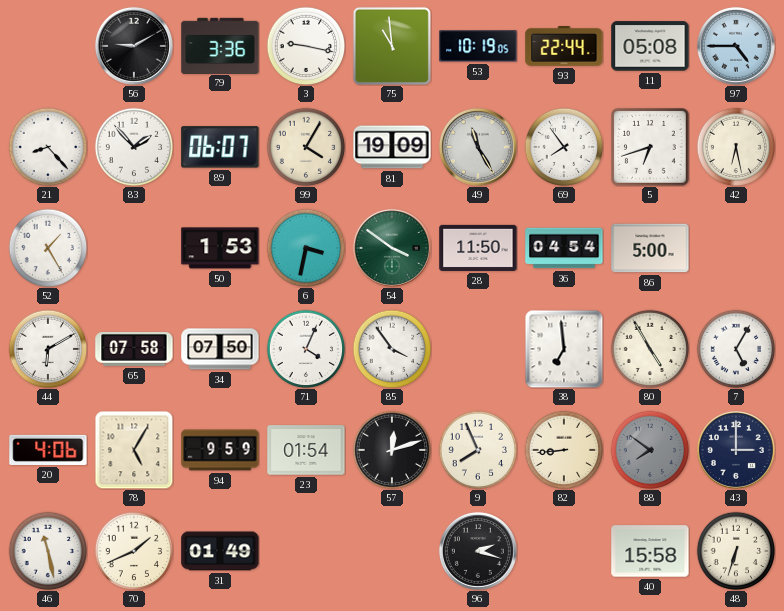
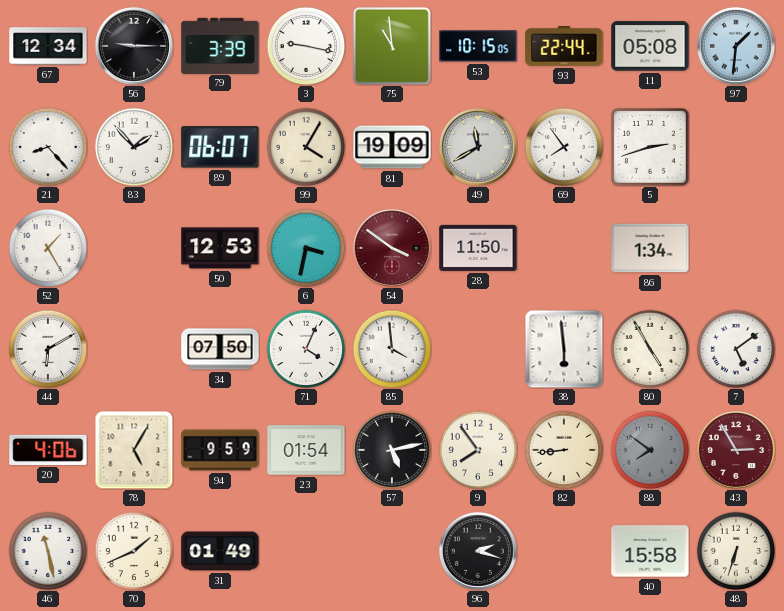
67: none -> 12:34 (48, 46)
56: 9:10 -> 9:15 (134, 46)
79: 3:36 -> 3:39 (220, 45)
53: 10:19 -> 10:15 (478, 46)
97: 4:45 -> 1:31 (736, 46)
49: 11:25 -> 11:40 (478, 147)
5: 6:42 -> 2:42 (651, 148)
42: 6:28 -> none (736, 147)
50: 1:53 -> 12:53 (220, 248)
54 dial: green -> burgundy (392, 248)
36: 04:54 -> none (564, 248)
86: 5:00 -> 1:34 (650, 248)
65: 07:58 -> none (134, 350)
85: 3:54 -> 3:59 (392, 349)
38: 6:59 -> 5:59 (564, 349)
7: 5:05 -> 5:09 (736, 349)
57: 12:12 -> 5:13 (392, 450)
9: 7:56 -> 7:54 (478, 450)
43: 3:00 -> 2:55 (736, 450)
43 dial: navy -> burgundy (736, 450)
